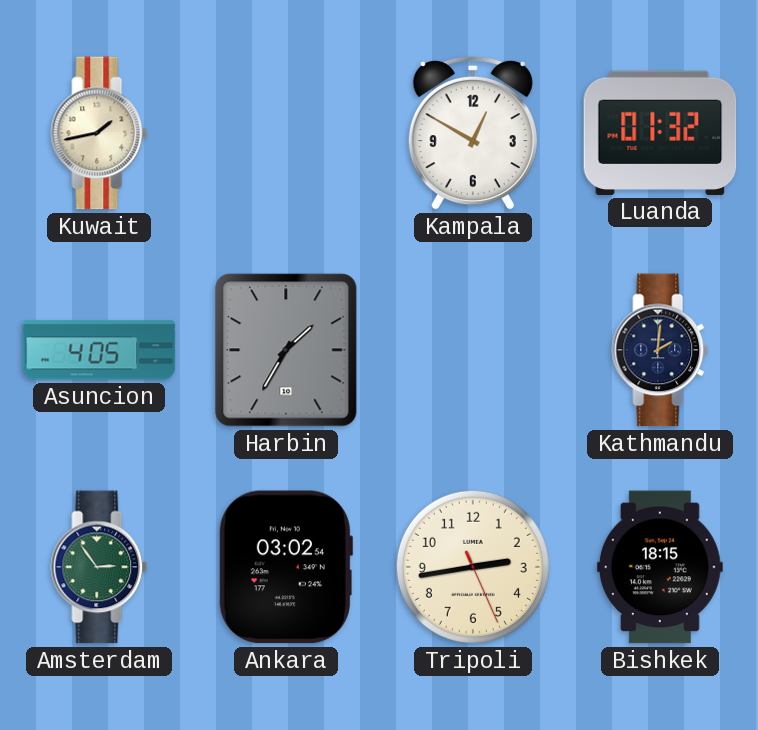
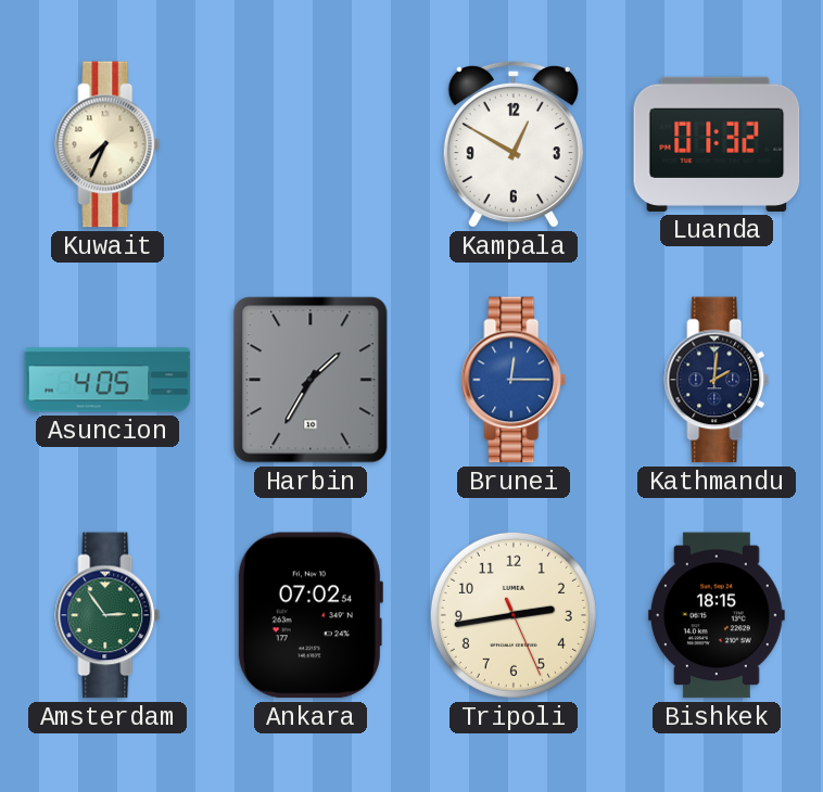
Kuwait: 1:43 -> 7:34 (107, 144)
Brunei: none -> 12:15 (514, 380)
Ankara: 03:02 -> 07:02 (309, 615)
